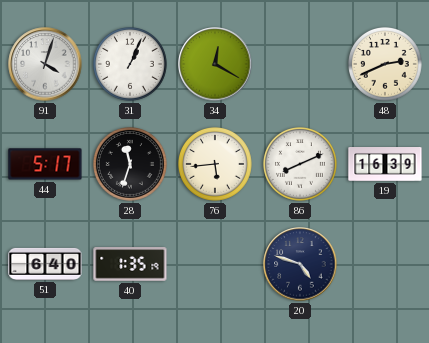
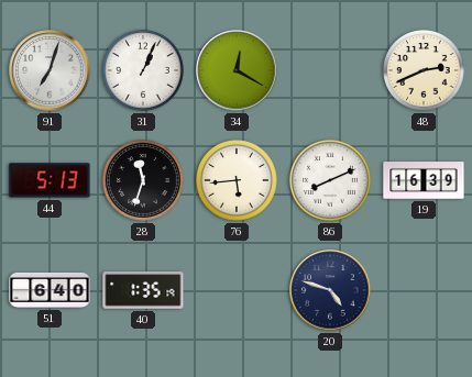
91: 4:03 -> 7:03 (50, 70)
44: 5:17 -> 5:13 (50, 180)
